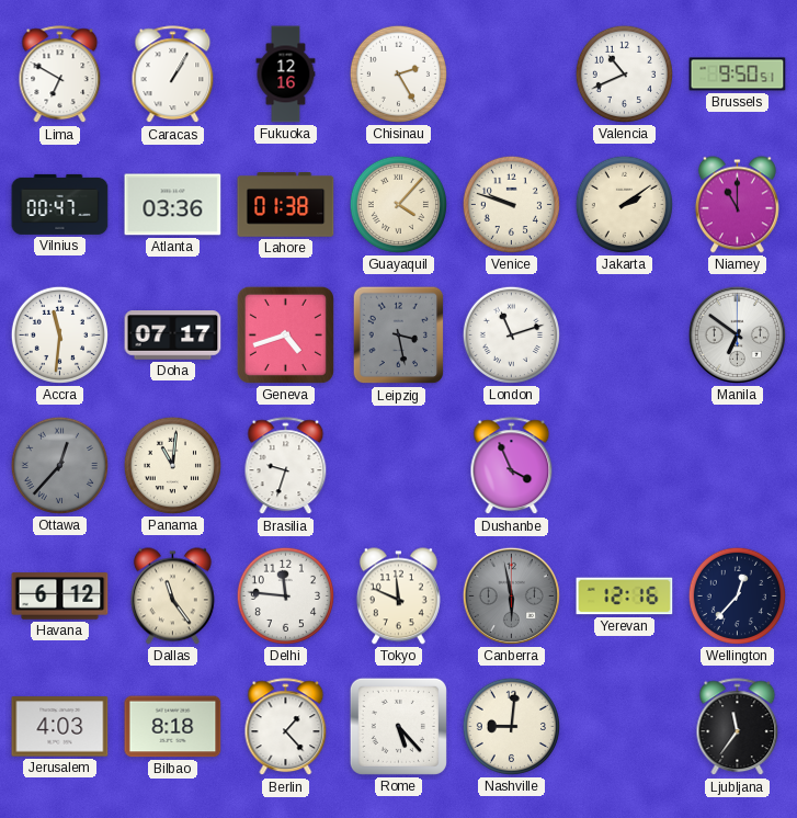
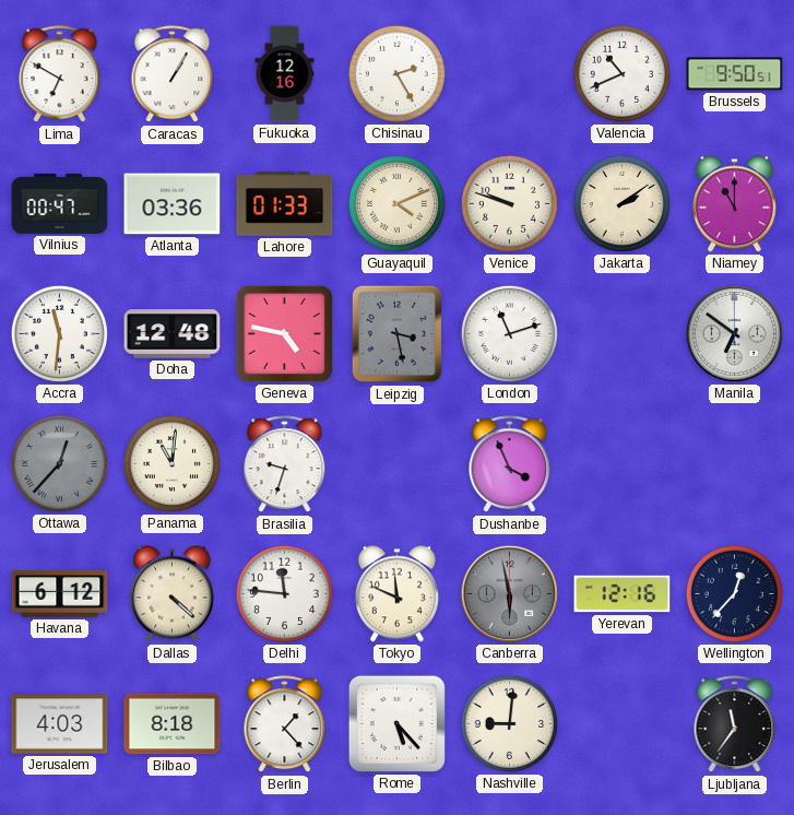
Lahore: 01:38 -> 01:33 (285, 204)
Guayaquil: 4:07 -> 4:11 (396, 203)
Doha: 07:17 -> 12:48 (173, 334)
Geneva: 4:42 -> 4:47 (284, 333)
Dallas: 11:24 -> 4:22 (171, 594)
